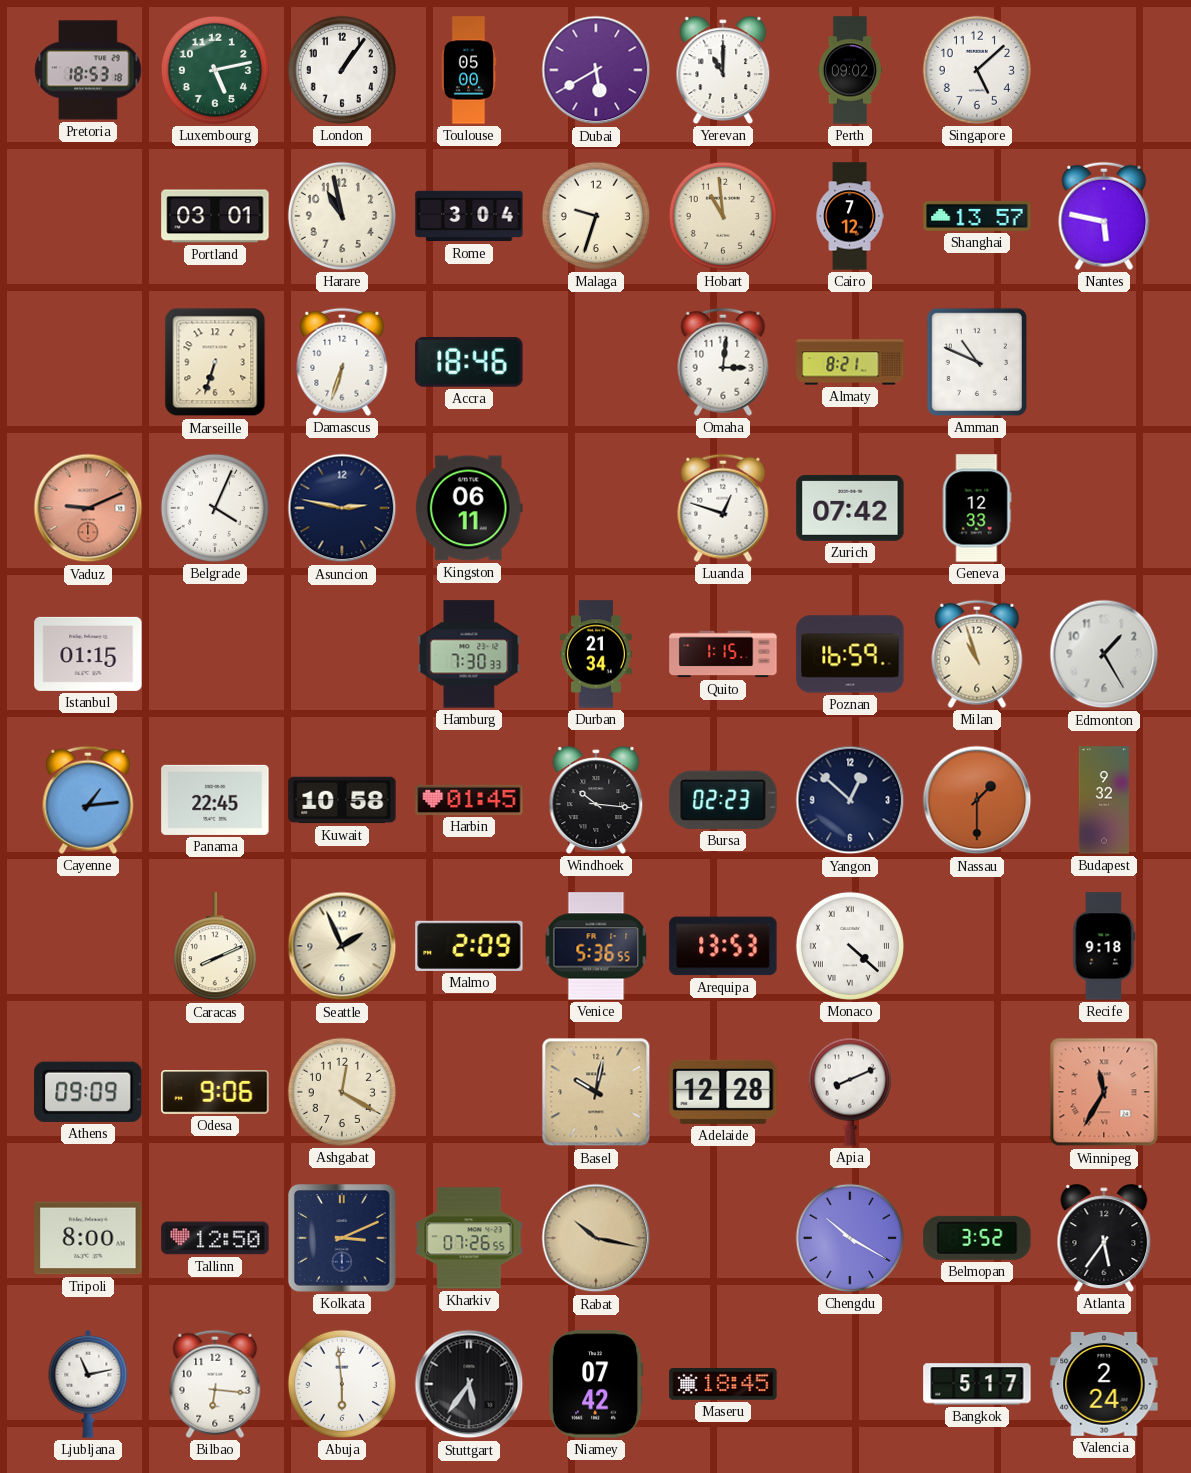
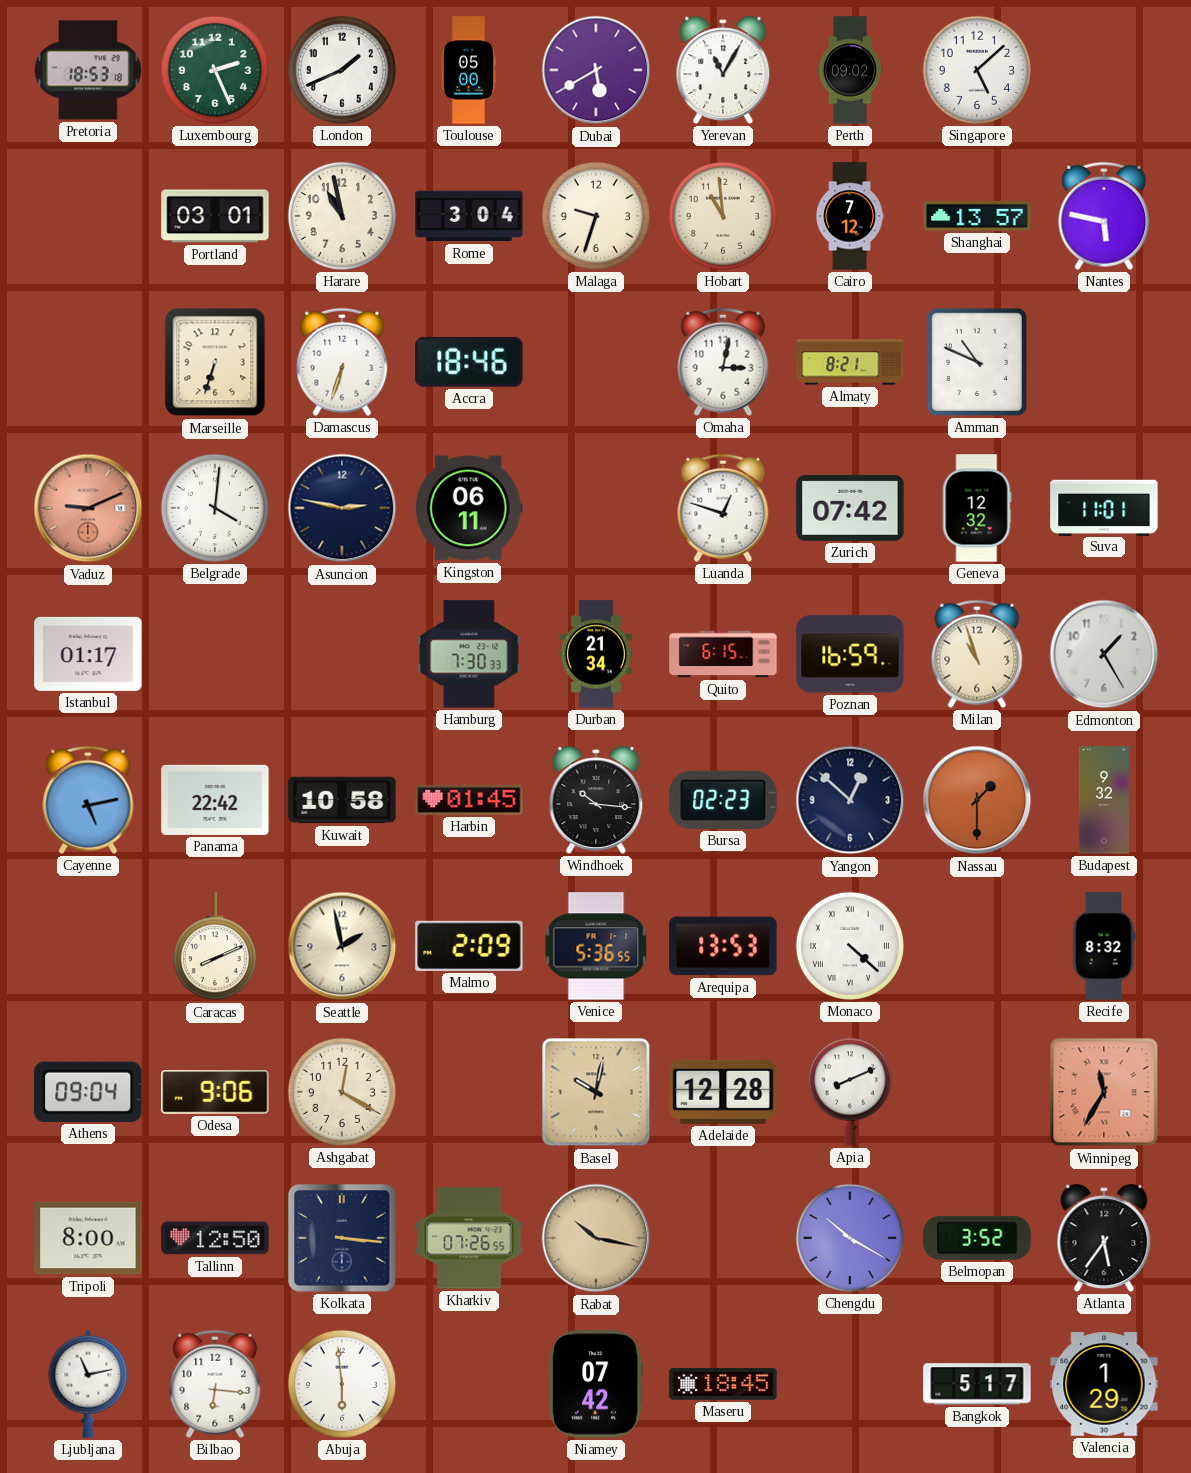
Luxembourg: 5:13 -> 2:26 (215, 70)
London: 1:06 -> 1:41 (342, 70)
Yerevan: 11:00 -> 11:05 (723, 70)
Omaha: 3:01 -> 3:02 (723, 362)
Belgrade: 4:04 -> 4:01 (215, 508)
Geneva: 12:33 -> 12:32 (977, 508)
Suva: none -> 11:01 (1104, 507)
Istanbul: 01:15 -> 01:17 (88, 654)
Quito: 1:15 -> 6:15 (723, 654)
Cayenne: 1:14 -> 5:13 (88, 800)
Panama: 22:45 -> 22:42 (215, 800)
Seattle: 1:56 -> 1:58 (342, 946)
Recife: 9:18 -> 8:32 (1104, 946)
Athens: 09:09 -> 09:04 (88, 1092)
Kolkata: 3:11 -> 3:16 (342, 1238)
Stuttgart: 5:36 -> none (469, 1384)
Valencia: 2:24 -> 1:29 (1104, 1385)
